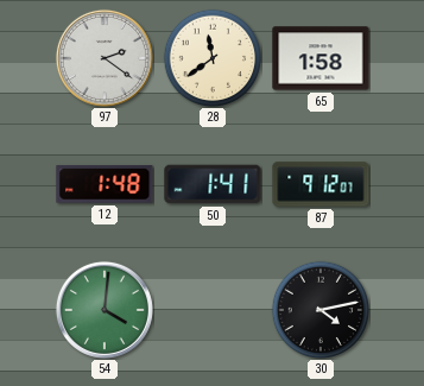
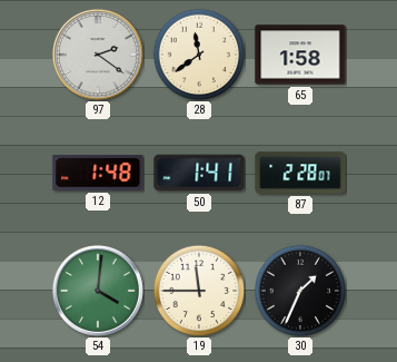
87: 9:12 -> 2:28 (300, 173)
19: none -> 11:45 (199, 291)
30: 4:13 -> 1:34 (300, 291)
